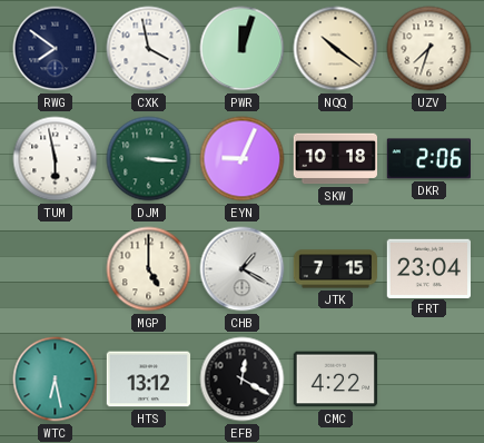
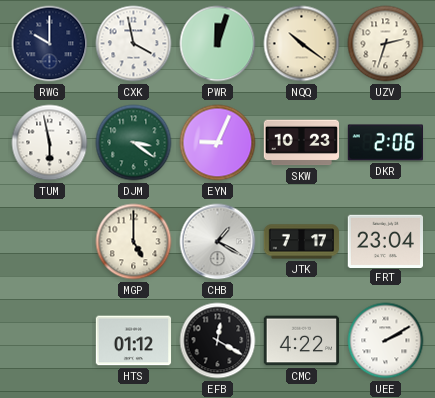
RWG: 7:51 -> 10:00 (50, 44)
UZV: 7:33 -> 2:33 (386, 44)
DJM: 3:16 -> 3:21 (134, 143)
SKW: 10:18 -> 10:23 (301, 143)
JTK: 7:15 -> 7:17 (302, 242)
WTC: 6:28 -> none (56, 380)
HTS: 13:12 -> 01:12 (134, 341)
UEE: none -> 2:10 (386, 341)
